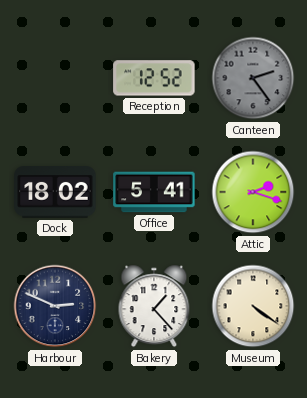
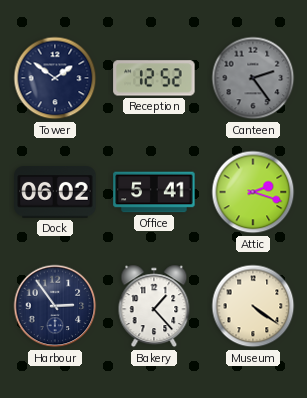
Tower: none -> 1:51 (55, 78)
Dock: 18:02 -> 06:02 (55, 192)
Harbour: 2:49 -> 2:54 (55, 306)
